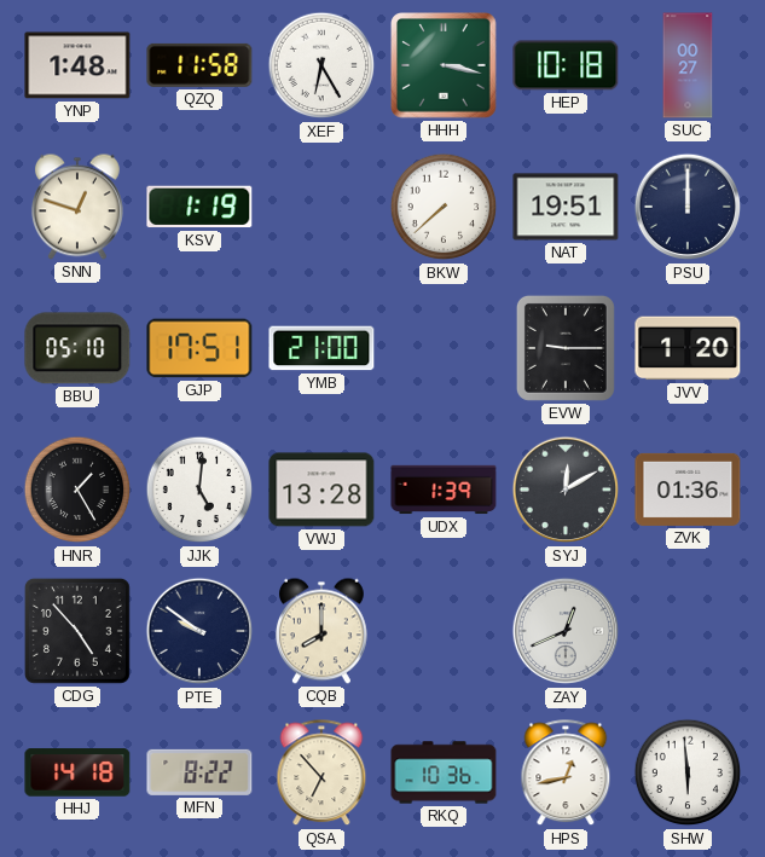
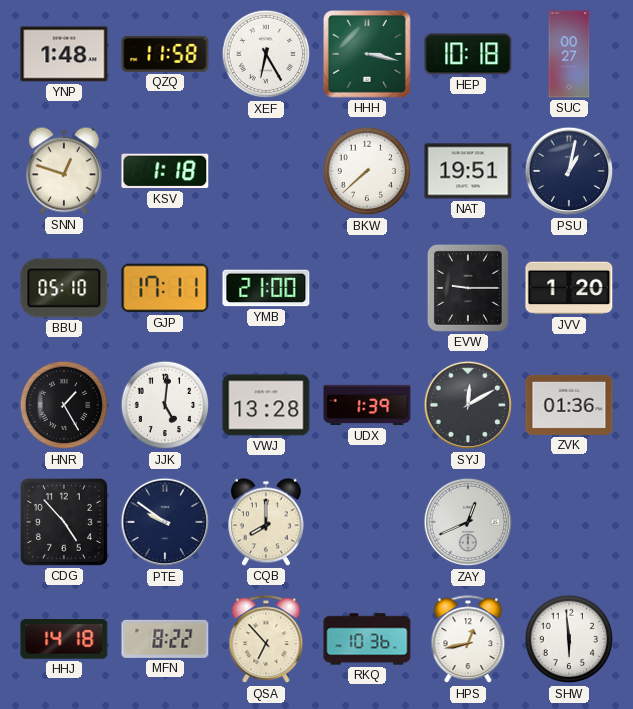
KSV: 1:19 -> 1:18 (165, 171)
PSU: 12:00 -> 1:02 (569, 171)
GJP: 17:51 -> 17:11 (165, 288)
